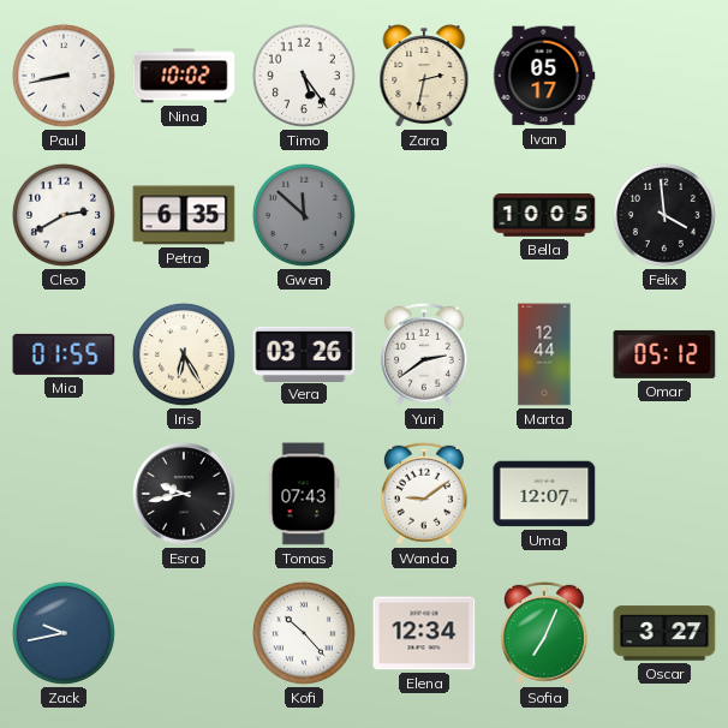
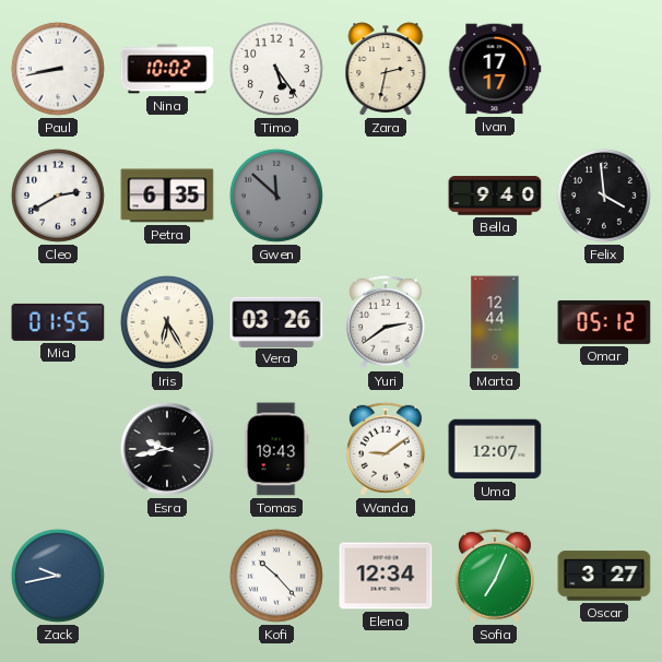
Ivan: 05:17 -> 17:17 (495, 69)
Bella: 10:05 -> 9:40 (495, 196)
Tomas: 07:43 -> 19:43 (276, 449)
